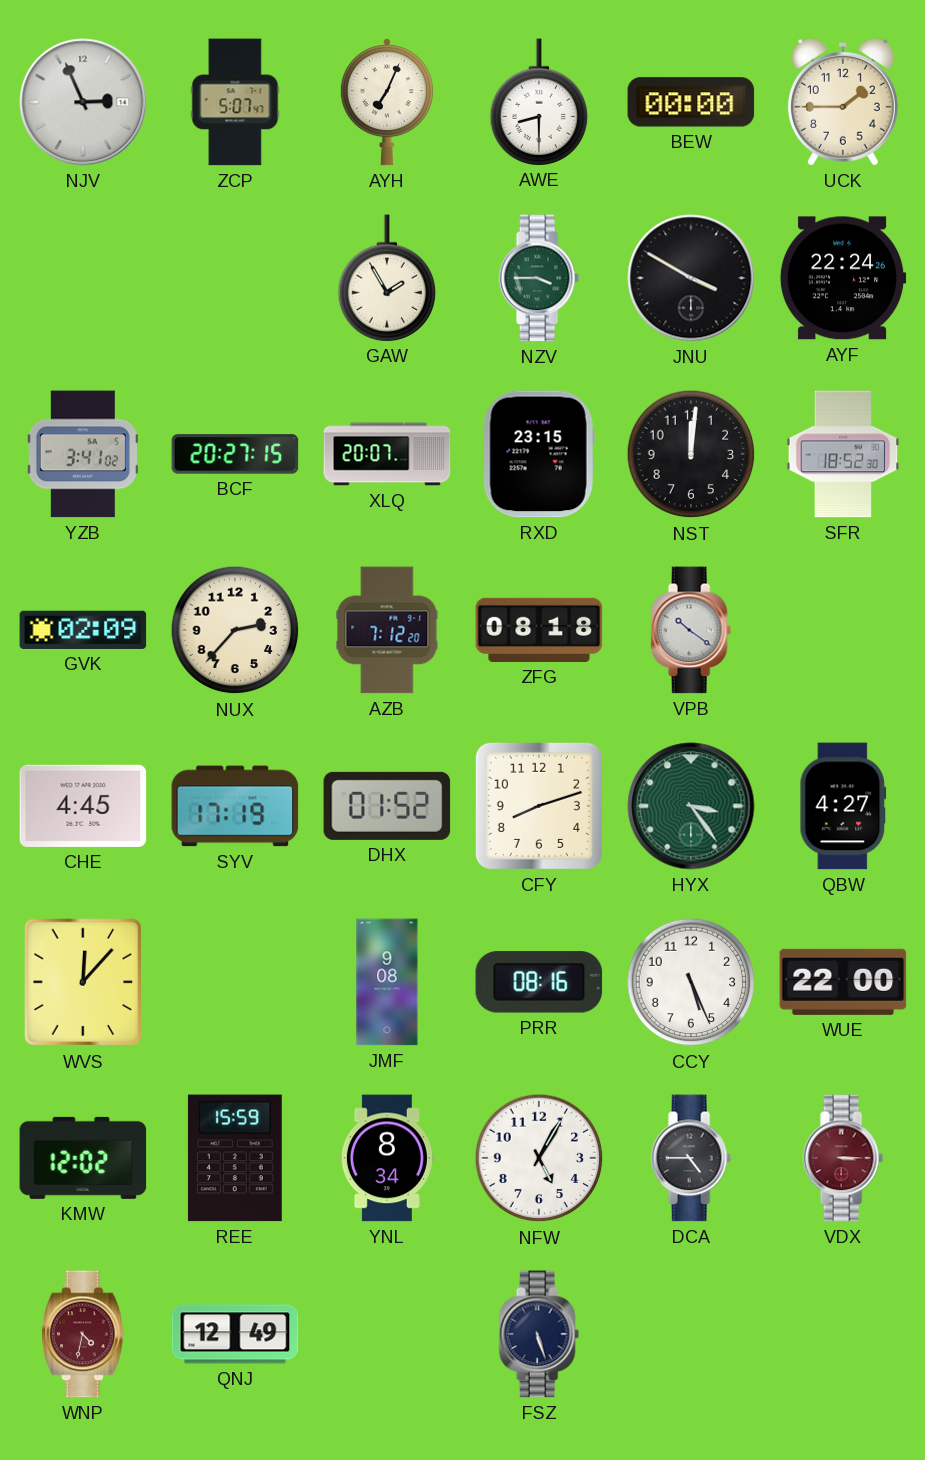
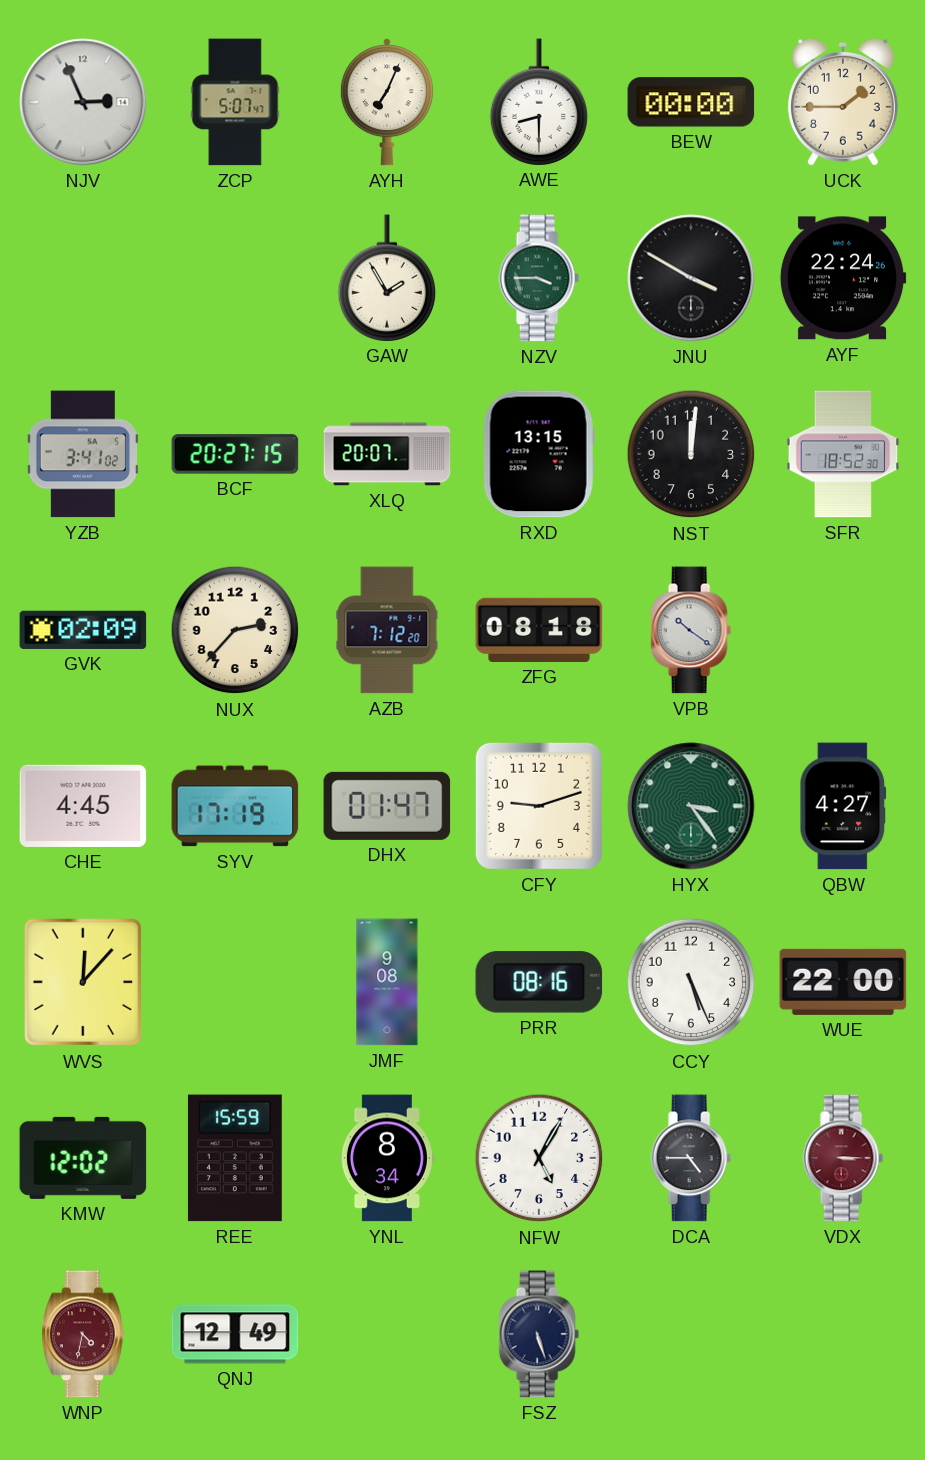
RXD: 23:15 -> 13:15 (539, 454)
DHX: 01:52 -> 01:47 (387, 806)
CFY: 8:12 -> 9:12 (539, 806)
